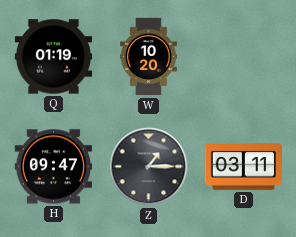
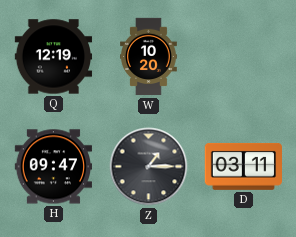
Q: 01:19 -> 12:19 (54, 57)
